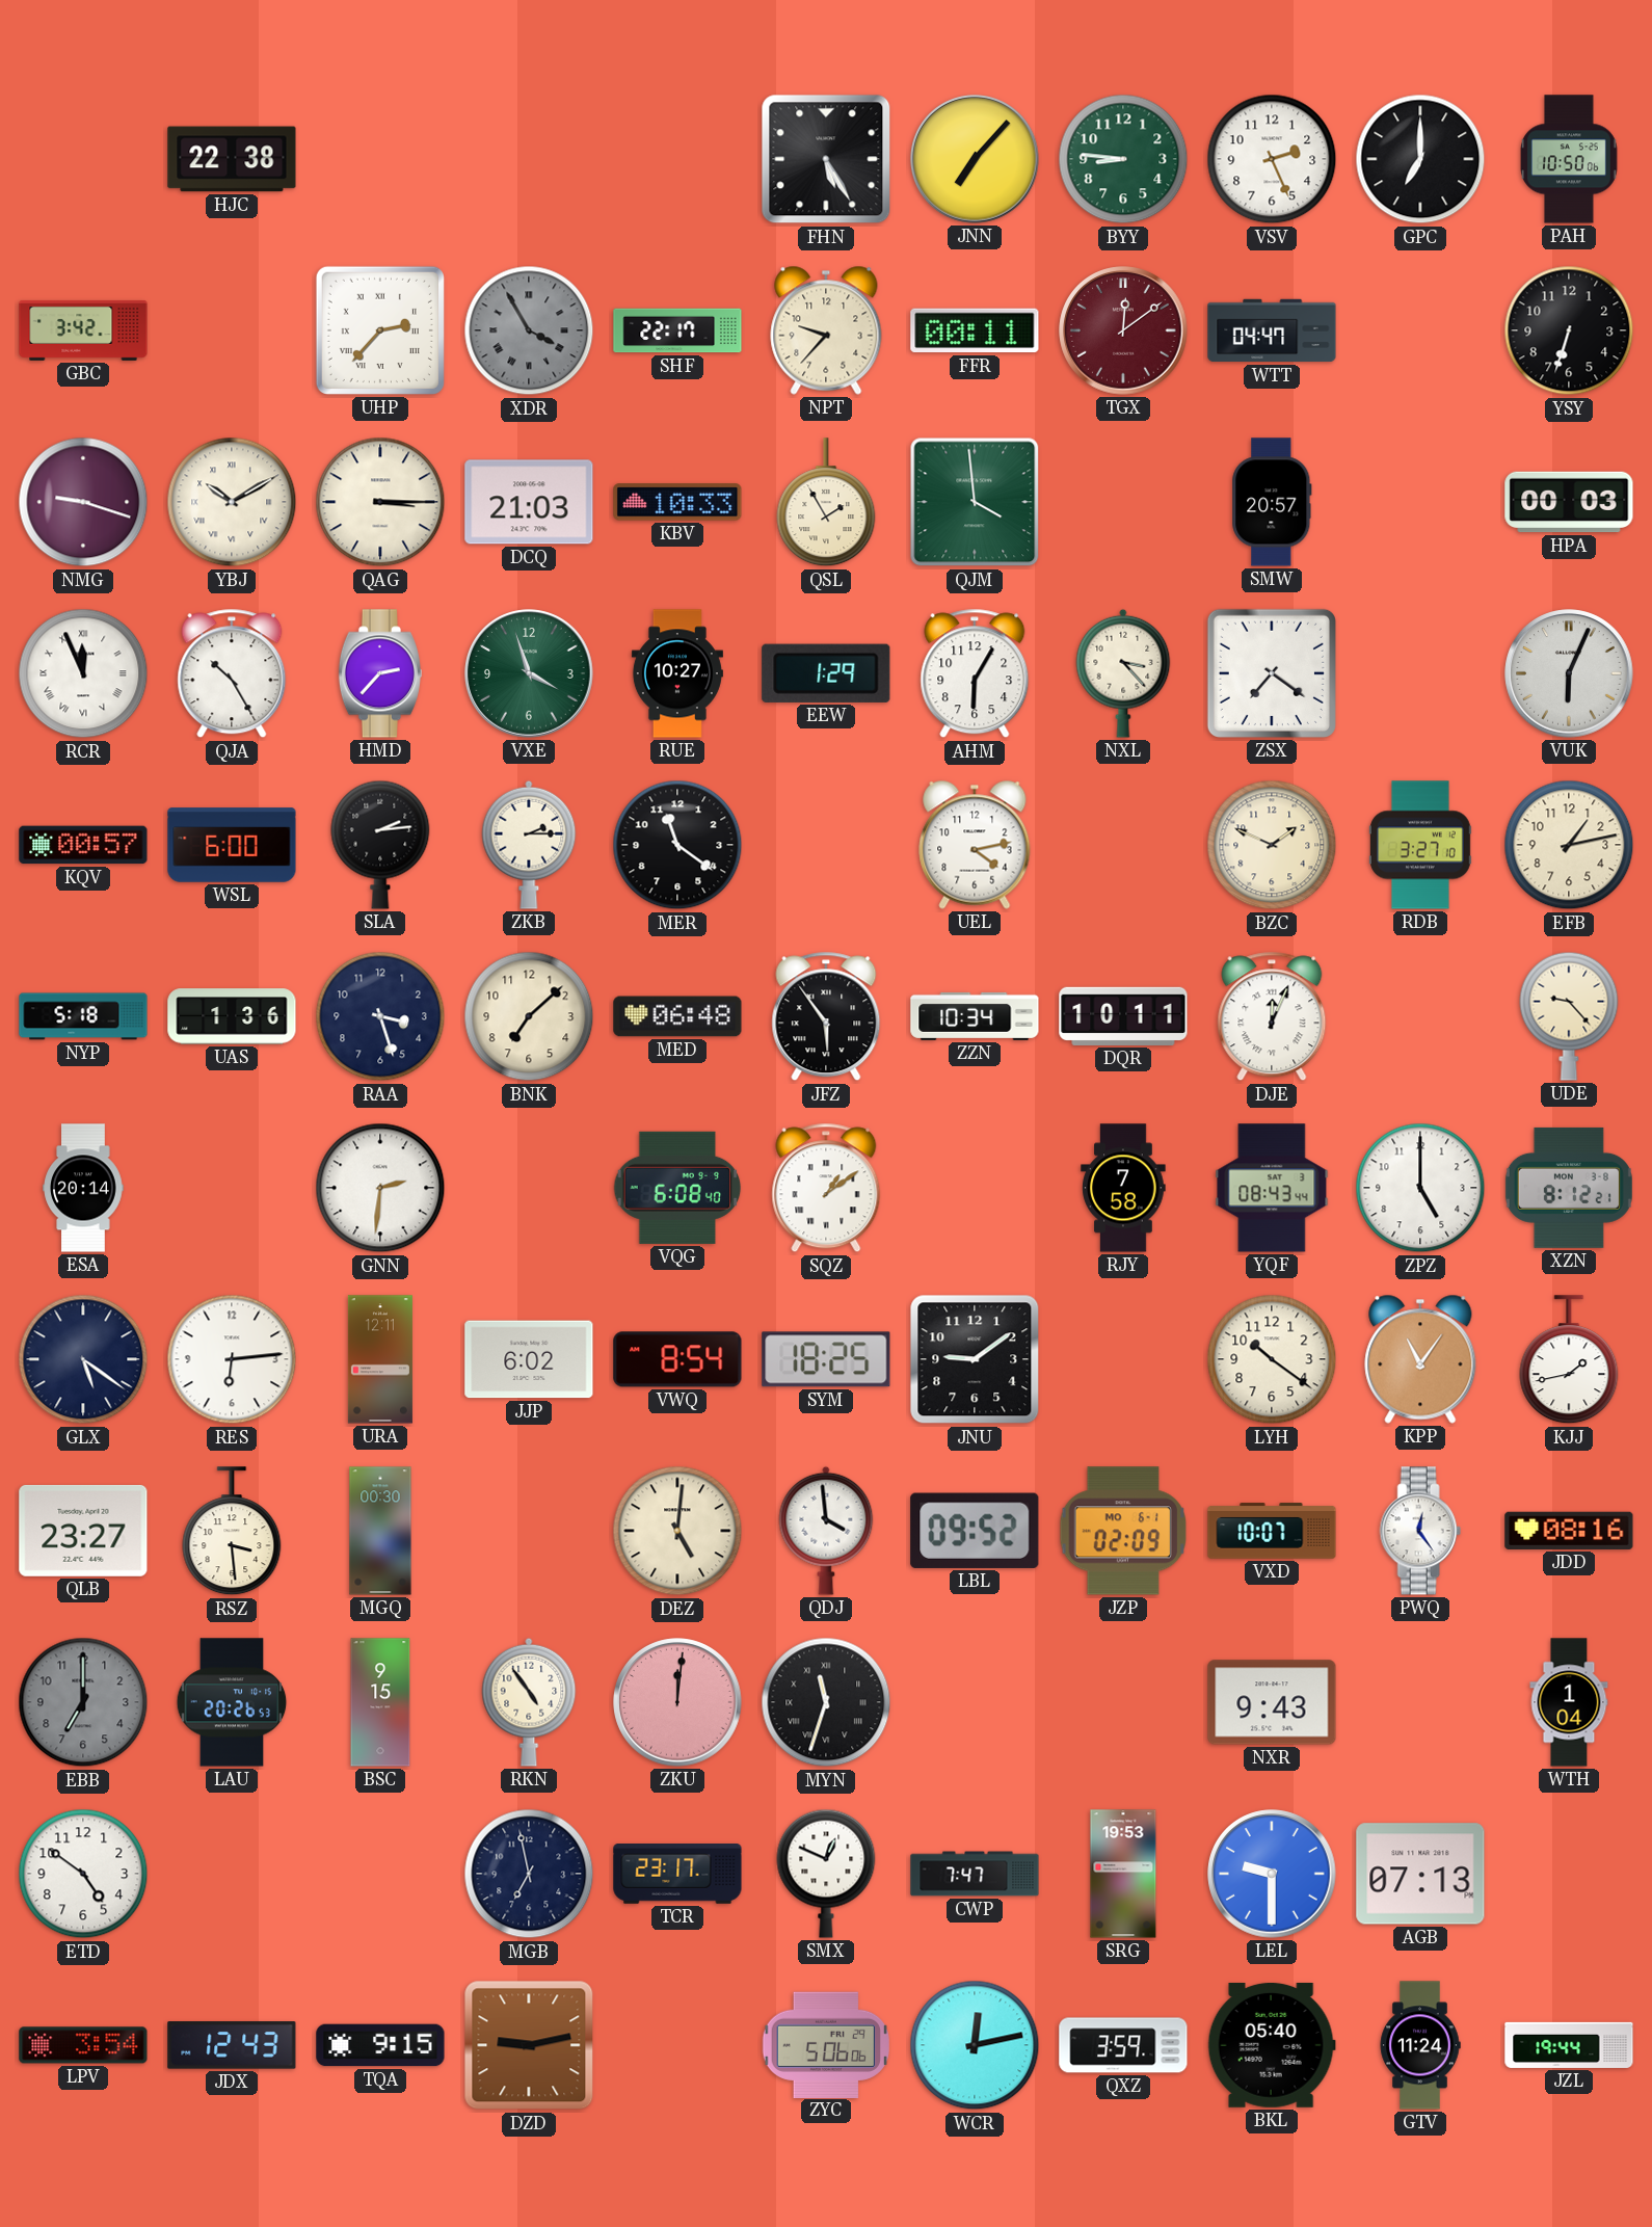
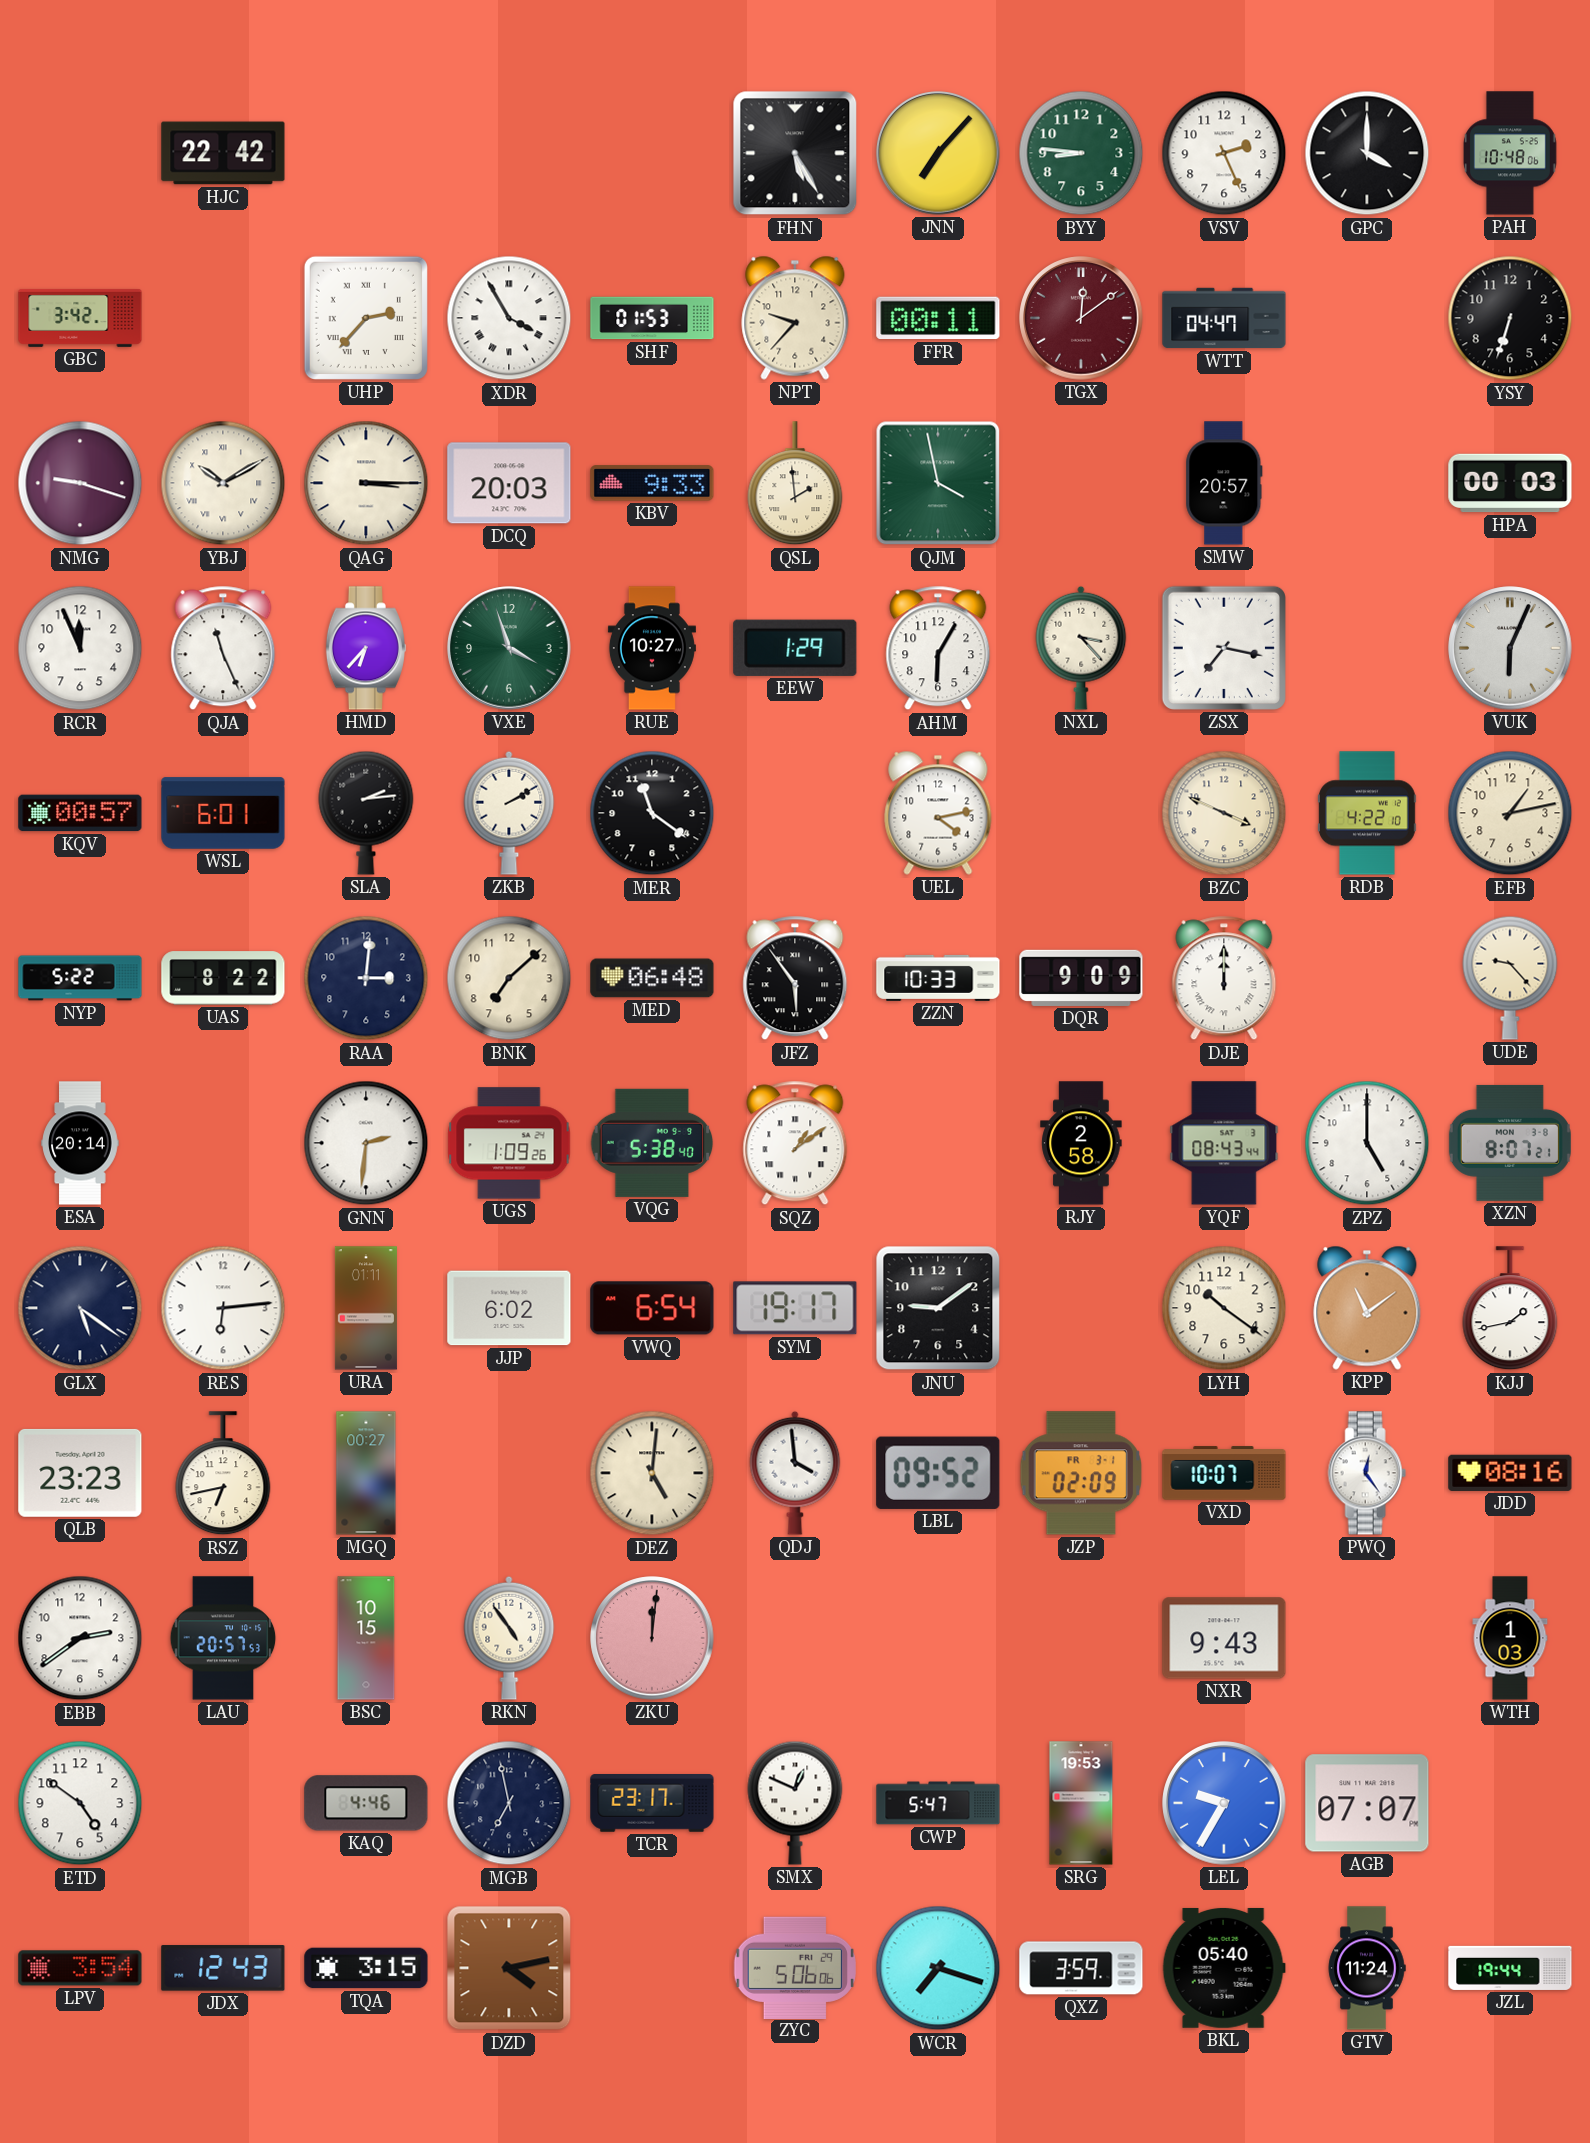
HJC: 22:38 -> 22:42 (223, 153)
GPC: 7:00 -> 4:00 (1367, 153)
PAH: 10:50 -> 10:48 (1510, 153)
XDR dial: grey -> white (509, 318)
SHF: 22:17 -> 01:53 (652, 318)
DCQ: 21:03 -> 20:03 (509, 483)
KBV: 10:33 -> 9:33 (652, 483)
QSL: 1:55 -> 1:59 (795, 484)
QJM: 3:59 -> 3:58 (938, 483)
RCR numerals: Roman -> Arabic (80, 648)
QJA: 10:25 -> 11:26 (223, 648)
HMD: 2:37 -> 6:37 (366, 648)
ZSX: 7:21 -> 7:17 (1224, 648)
WSL: 6:00 -> 6:01 (223, 813)
ZKB: 2:15 -> 2:10 (509, 813)
BZC: 1:49 -> 3:49 (1224, 813)
RDB: 3:27 -> 4:22 (1368, 813)
NYP: 5:18 -> 5:22 (80, 978)
UAS: 1:36 -> 8:22 (223, 978)
RAA: 3:27 -> 3:01 (366, 978)
ZZN: 10:34 -> 10:33 (938, 978)
DQR: 10:11 -> 9:09 (1081, 978)
DJE: 12:04 -> 12:00 (1224, 978)
UGS: none -> 1:09 (509, 1143)
VQG: 6:08 -> 5:38 (652, 1143)
RJY: 7:58 -> 2:58 (1081, 1143)
XZN: 8:12 -> 8:07 (1510, 1143)
URA: 12:11 -> 01:11 (366, 1308)
VWQ: 8:54 -> 6:54 (652, 1308)
SYM: 18:25 -> 19:17 (795, 1308)
KPP: 11:06 -> 11:09 (1367, 1308)
QLB: 23:27 -> 23:23 (80, 1473)
RSZ: 3:29 -> 6:43 (223, 1474)
MGQ: 00:30 -> 00:27 (366, 1473)
JZP date: MO 6-1 -> FR 3-1 (1080, 1473)
EBB: 7:00 -> 2:39 (80, 1638)
EBB dial: grey -> white (80, 1638)
LAU: 20:26 -> 20:57 (223, 1638)
BSC: 9:15 -> 10:15 (366, 1638)
MYN: 11:33 -> none (826, 1702)
WTH: 1:04 -> 1:03 (1510, 1638)
KAQ: none -> 4:46 (366, 1803)
CWP: 7:47 -> 5:47 (938, 1803)
LEL: 9:30 -> 9:35 (1224, 1803)
AGB: 07:13 -> 07:07 (1367, 1803)
TQA: 9:15 -> 3:15 (366, 1968)
DZD: 9:13 -> 4:13 (509, 1968)
WCR: 12:13 -> 7:18 (938, 1968)
